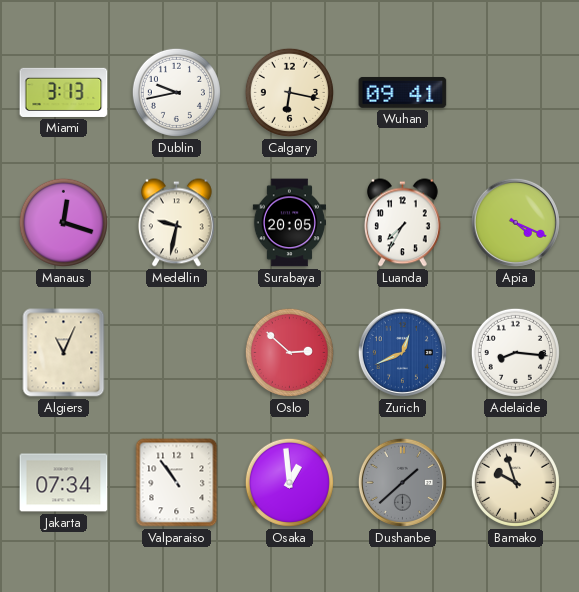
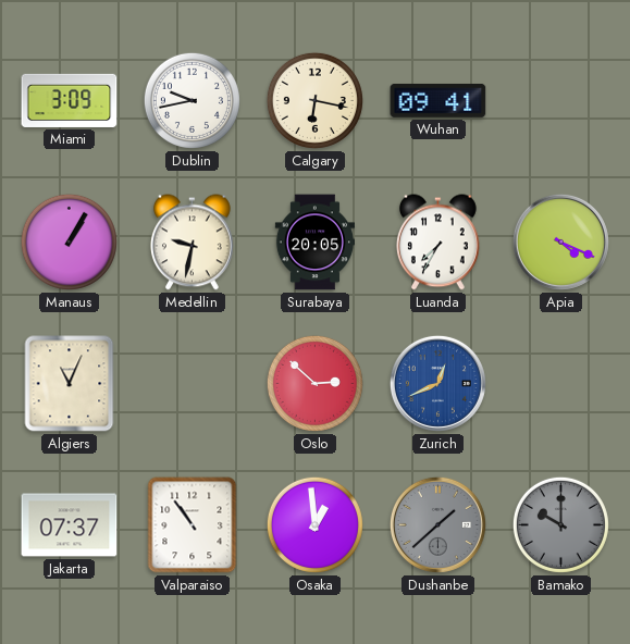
Miami: 3:13 -> 3:09 (70, 100)
Manaus: 12:18 -> 1:05 (69, 242)
Adelaide: 8:16 -> none (515, 352)
Jakarta: 07:34 -> 07:37 (70, 525)
Bamako: 9:57 -> 10:00 (560, 524)
Bamako dial: cream -> grey (560, 524)
